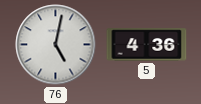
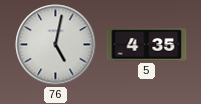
5: 4:36 -> 4:35 (147, 45)
